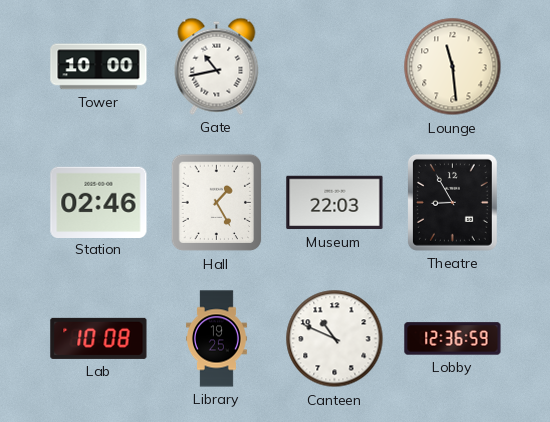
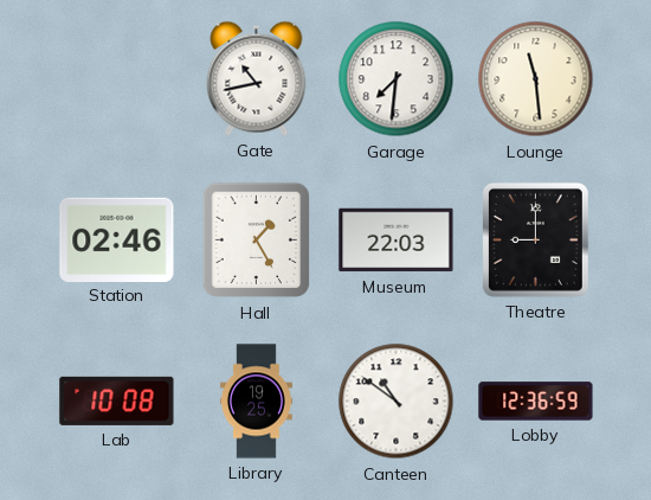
Tower: 10:00 -> none (99, 67)
Garage: none -> 7:31 (397, 79)
Theatre: 8:55 -> 9:00 (535, 239)
Canteen: 10:49 -> 10:51 (397, 402)
